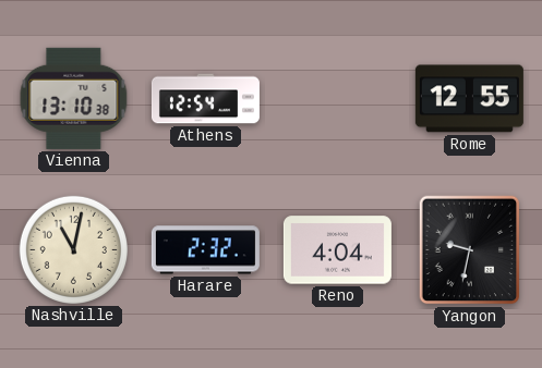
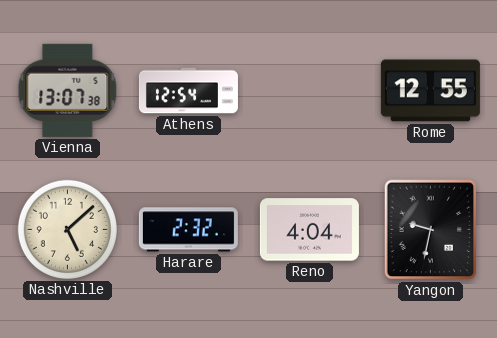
Vienna: 13:10 -> 13:07 (68, 90)
Nashville: 11:02 -> 5:08 (67, 229)
